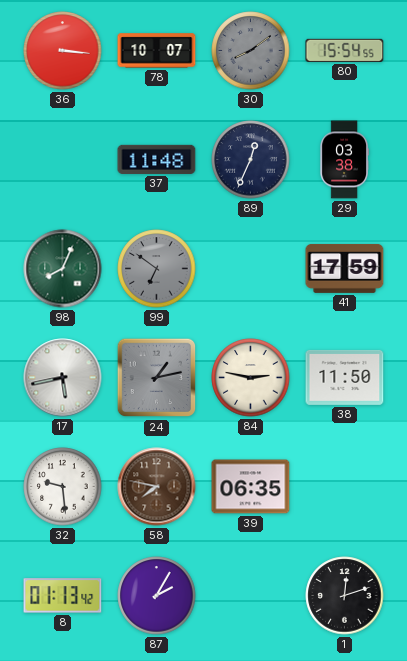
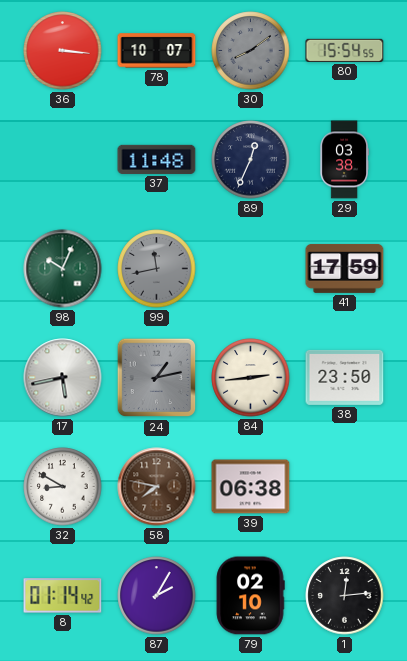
98: 8:04 -> 10:04 (63, 269)
99: 6:51 -> 11:43 (157, 269)
84: 2:47 -> 2:44 (251, 378)
38: 11:50 -> 23:50 (345, 377)
32: 9:29 -> 8:50 (63, 487)
39: 06:35 -> 06:38 (251, 487)
8: 01:13 -> 01:14 (63, 596)
79: none -> 02:10 (250, 596)
1: 12:12 -> 12:14 (345, 596)
